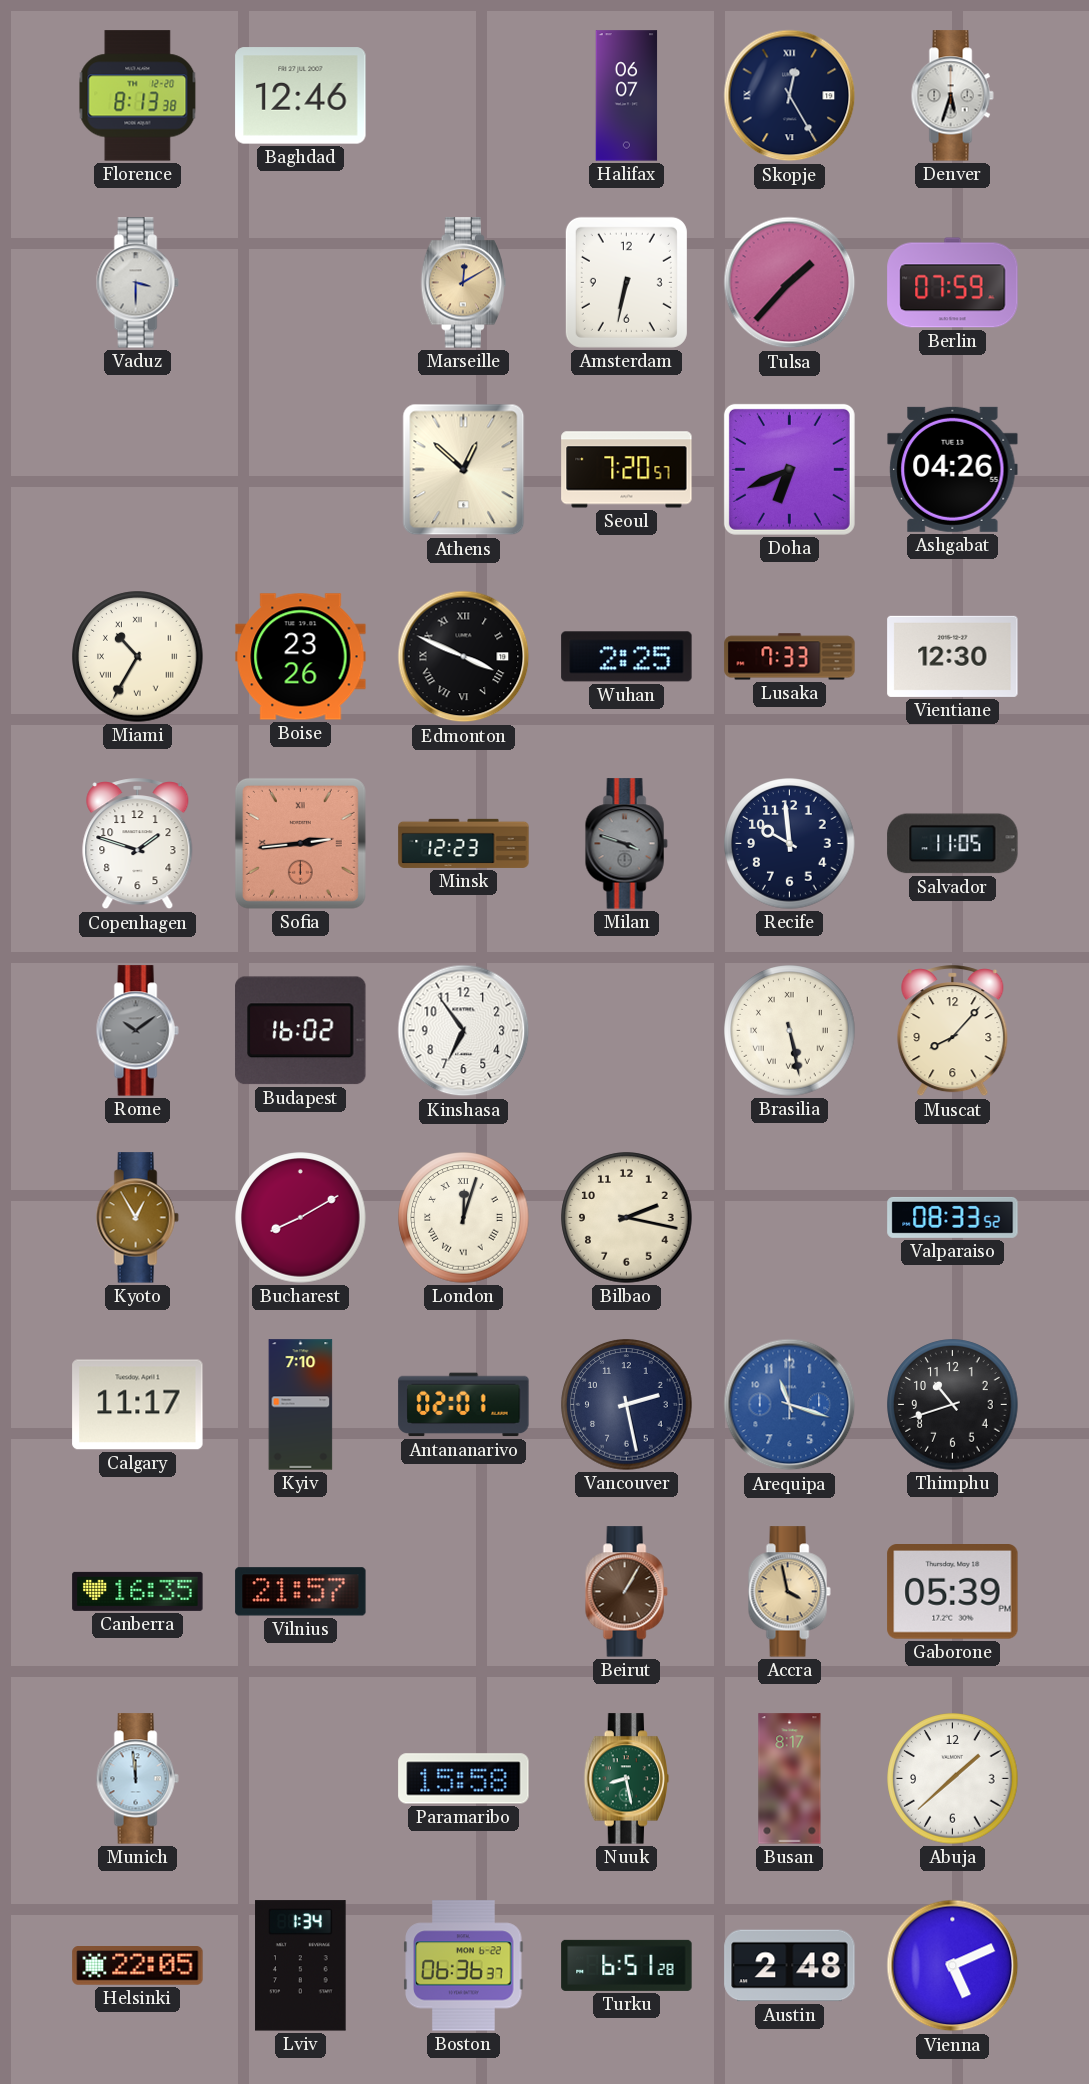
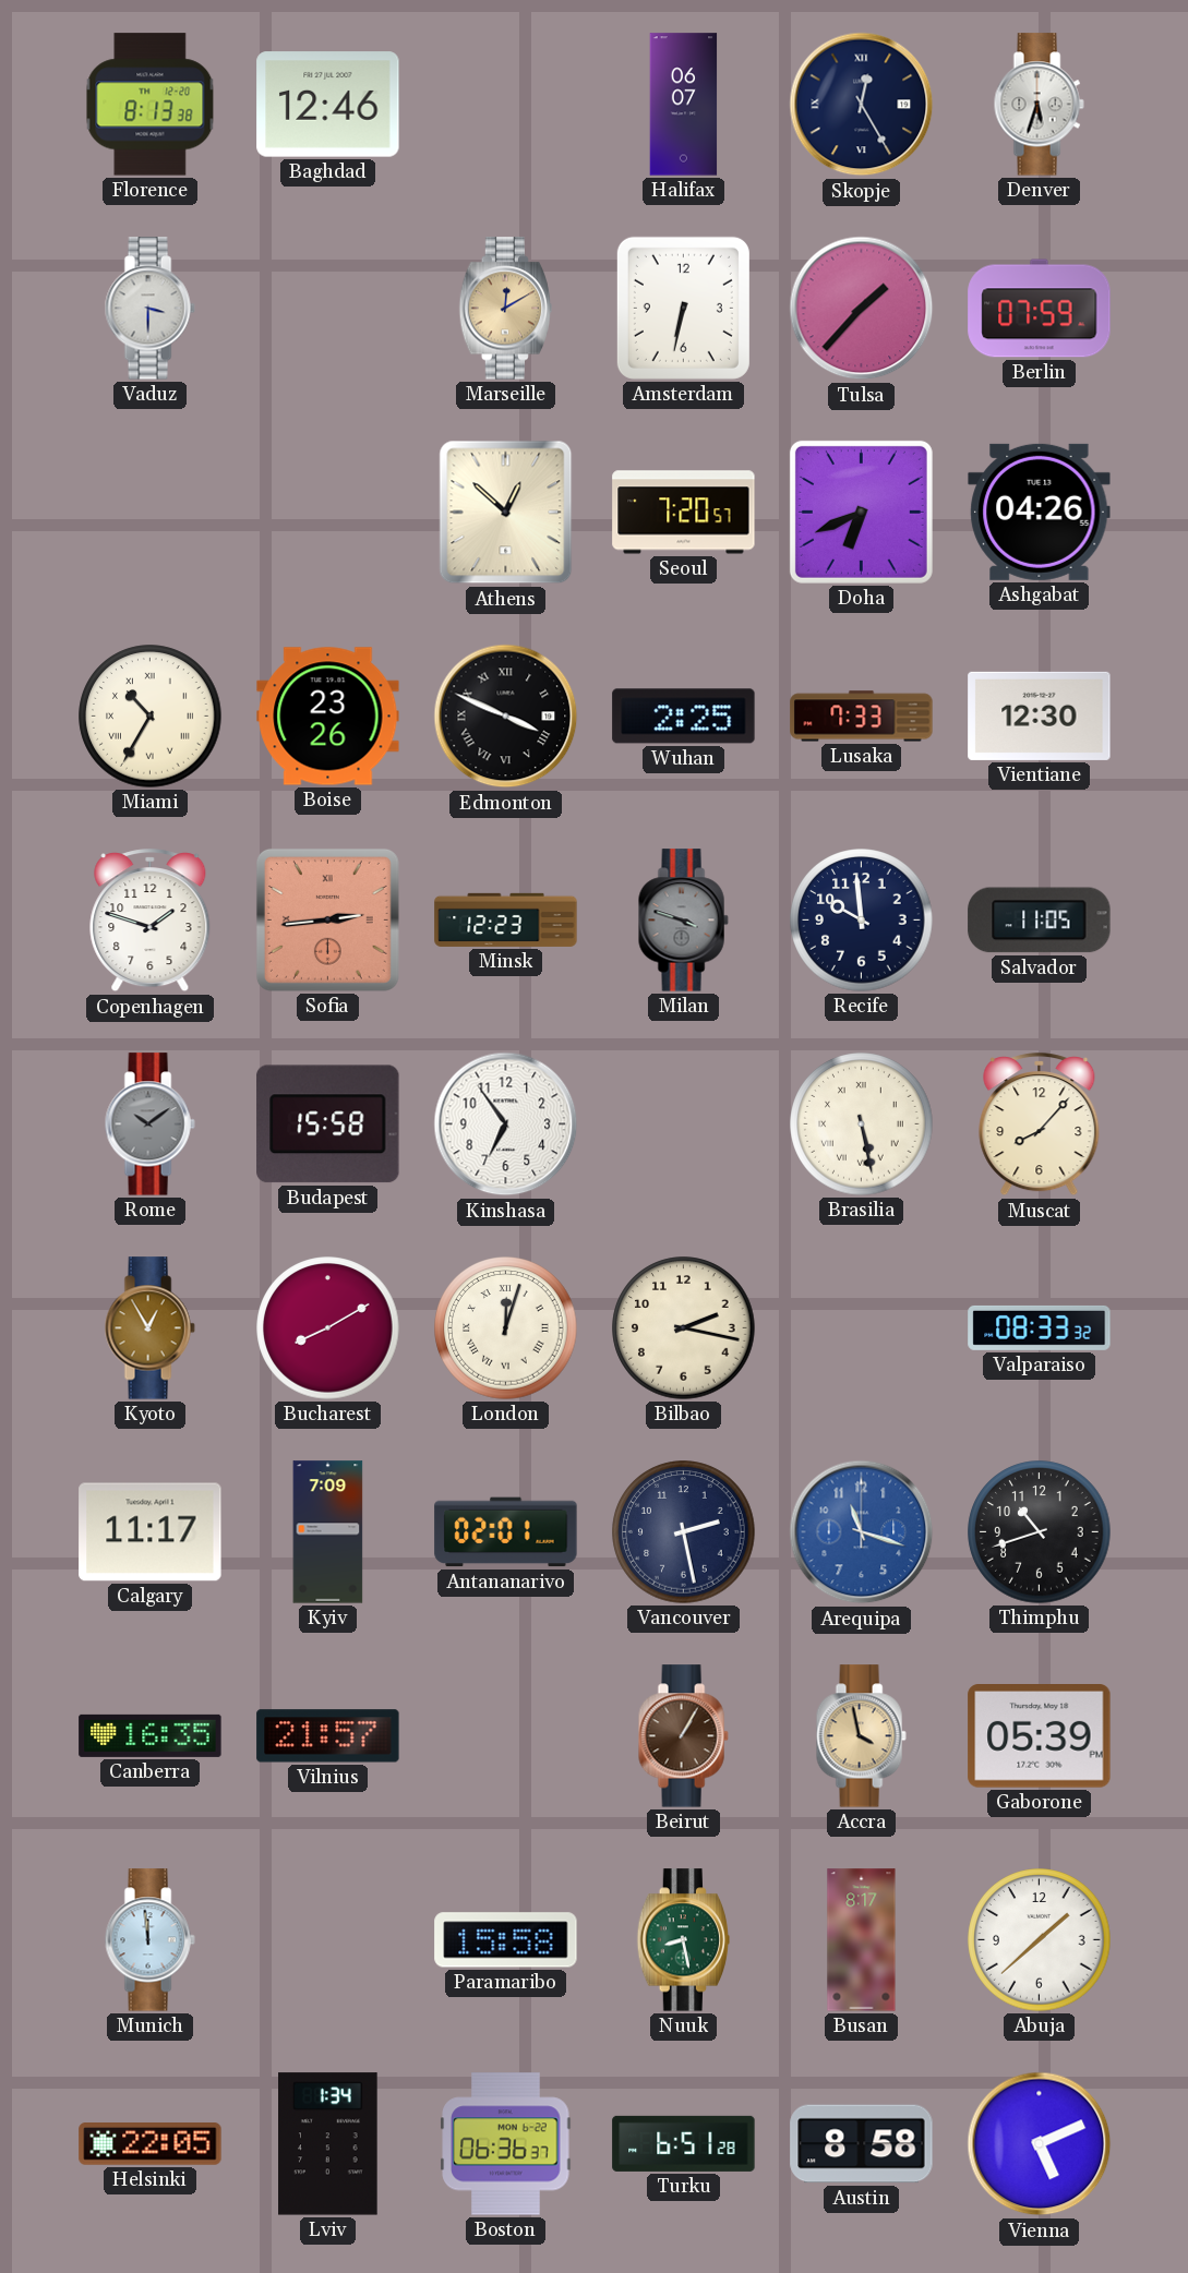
Budapest: 16:02 -> 15:58 (328, 1125)
Valparaiso: 08:33:52 -> 08:33:32 (1040, 1327)
Kyiv: 7:10 -> 7:09 (328, 1532)
Austin: 2:48 -> 8:58 (862, 2144)
